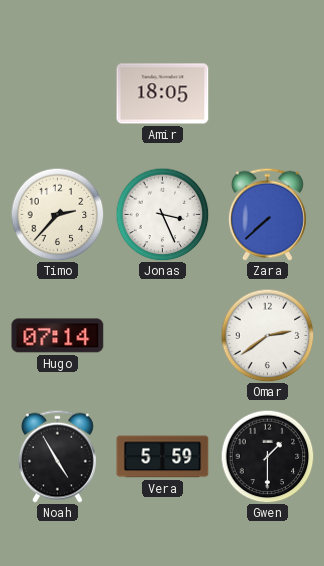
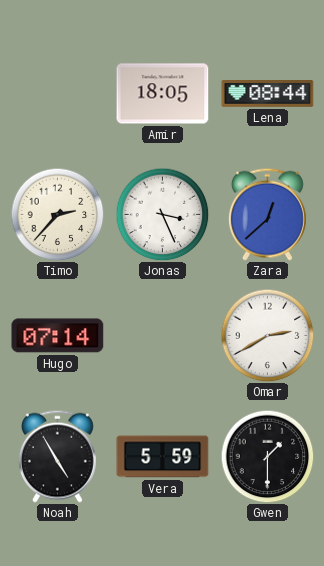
Lena: none -> 08:44 (268, 94)
Zara: 7:38 -> 12:38 (267, 214)
Omar: 2:39 -> 2:40 (267, 335)
